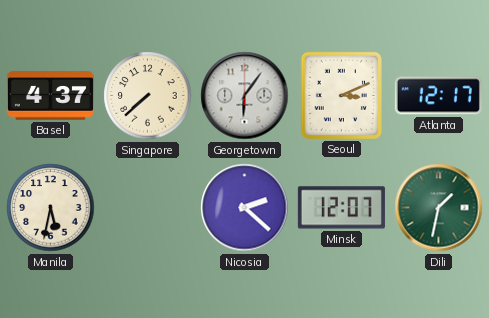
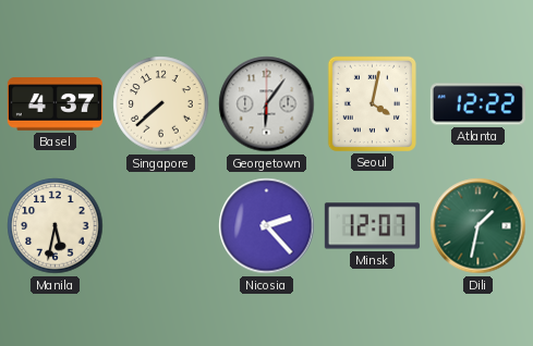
Seoul: 3:11 -> 4:02 (372, 103)
Atlanta: 12:17 -> 12:22 (477, 104)
Nicosia: 2:22 -> 2:23 (267, 226)
